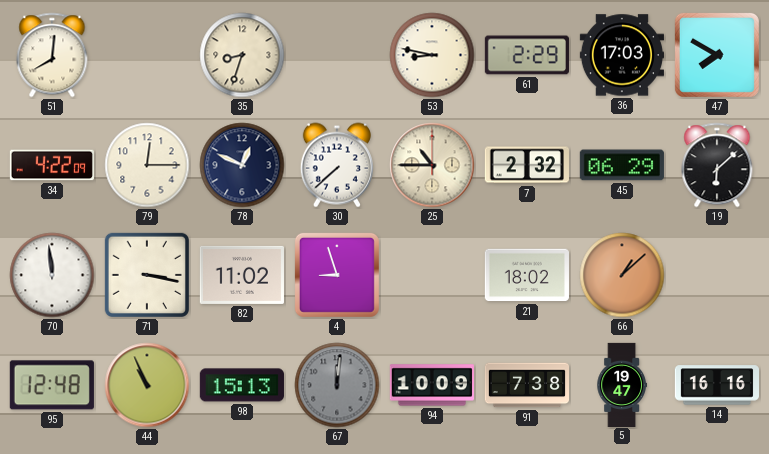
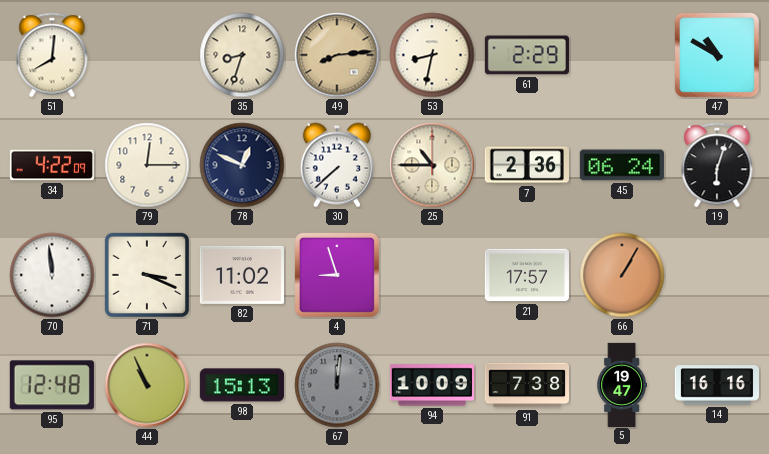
49: none -> 8:14 (337, 55)
53: 8:47 -> 8:32 (432, 55)
36: 17:03 -> none (621, 55)
47: 7:50 -> 10:50 (717, 55)
7: 2:32 -> 2:36 (527, 165)
45: 06:29 -> 06:24 (622, 165)
19: 6:08 -> 6:03 (717, 165)
71: 3:17 -> 3:19 (147, 275)
21: 18:02 -> 17:57 (527, 275)
66: 1:08 -> 1:05 (622, 275)
